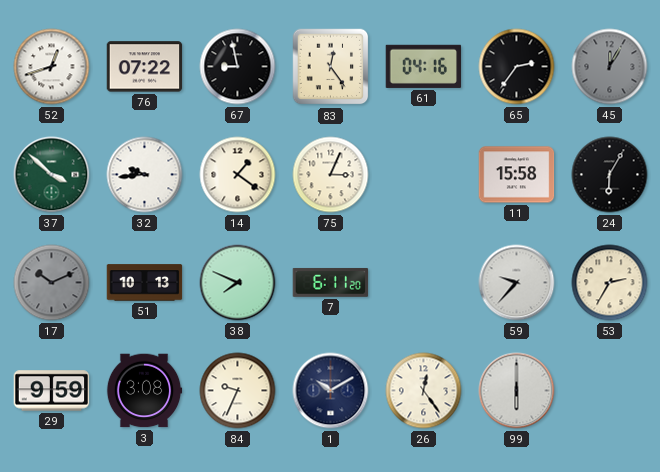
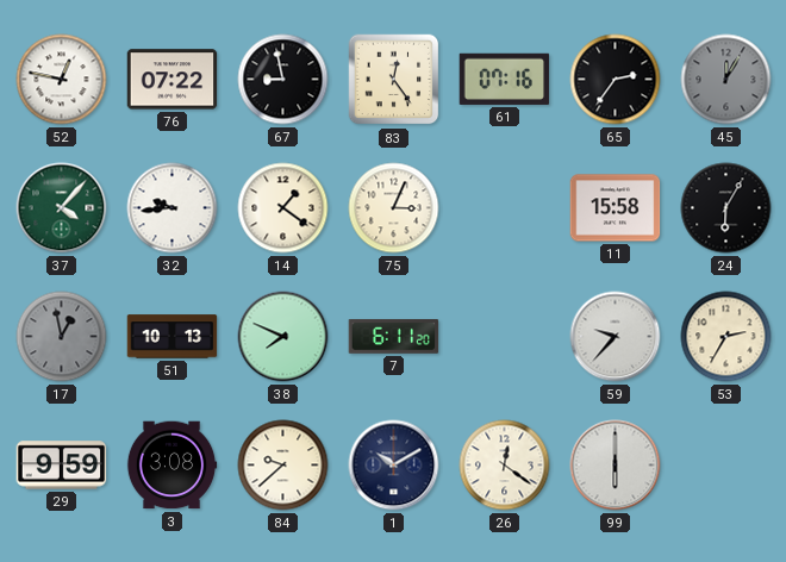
52: 12:42 -> 12:47 (62, 80)
61: 04:16 -> 07:16 (505, 79)
37: 3:52 -> 4:07 (62, 208)
17: 10:11 -> 12:58 (62, 337)
84: 9:34 -> 9:38 (283, 466)
26: 12:24 -> 12:21 (505, 466)
